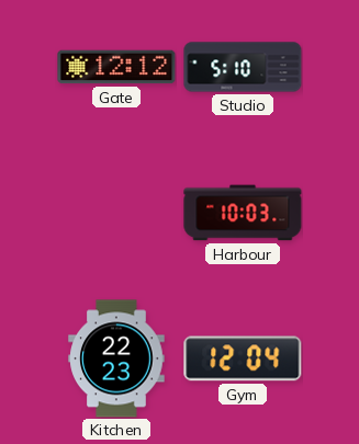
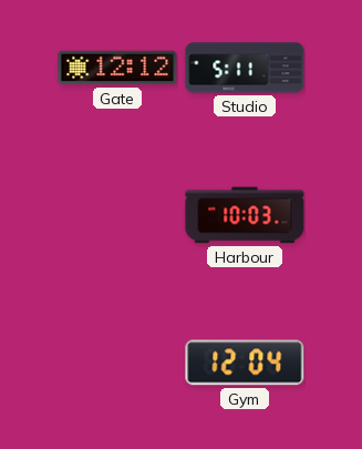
Studio: 5:10 -> 5:11 (245, 68)
Kitchen: 22:23 -> none (116, 358)
